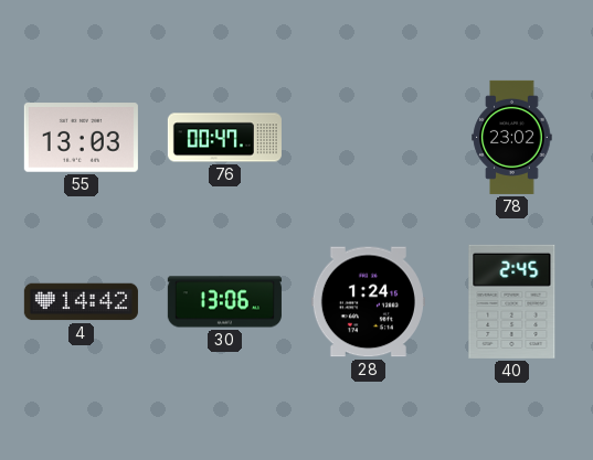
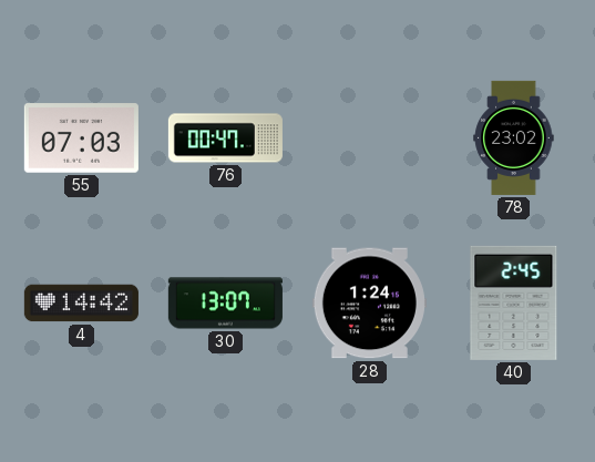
55: 13:03 -> 07:03 (81, 138)
30: 13:06 -> 13:07 (225, 304)
